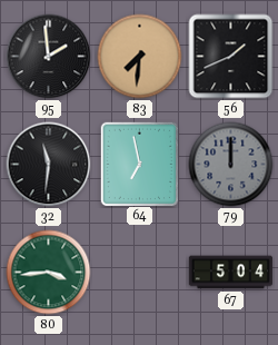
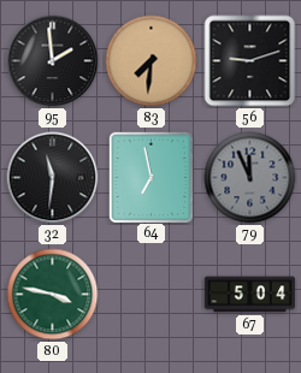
56: 1:41 -> 9:12 (250, 61)
79: 12:00 -> 11:56 (250, 178)
80: 3:44 -> 3:47 (53, 295)
